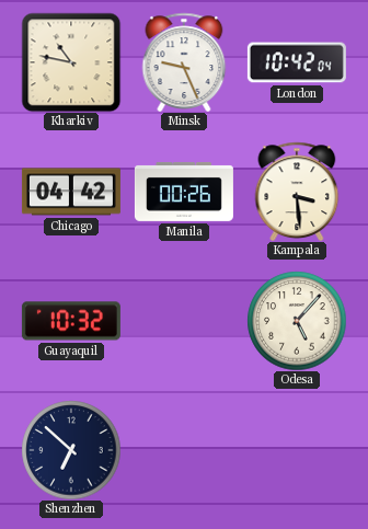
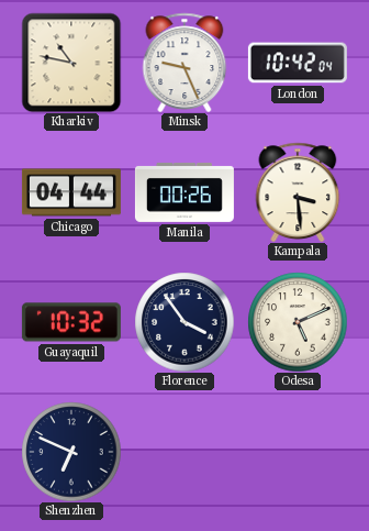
Chicago: 04:42 -> 04:44 (71, 192)
Florence: none -> 3:54 (185, 322)
Odesa: 5:07 -> 5:11 (298, 322)
Shenzhen: 6:52 -> 6:49 (71, 452)
